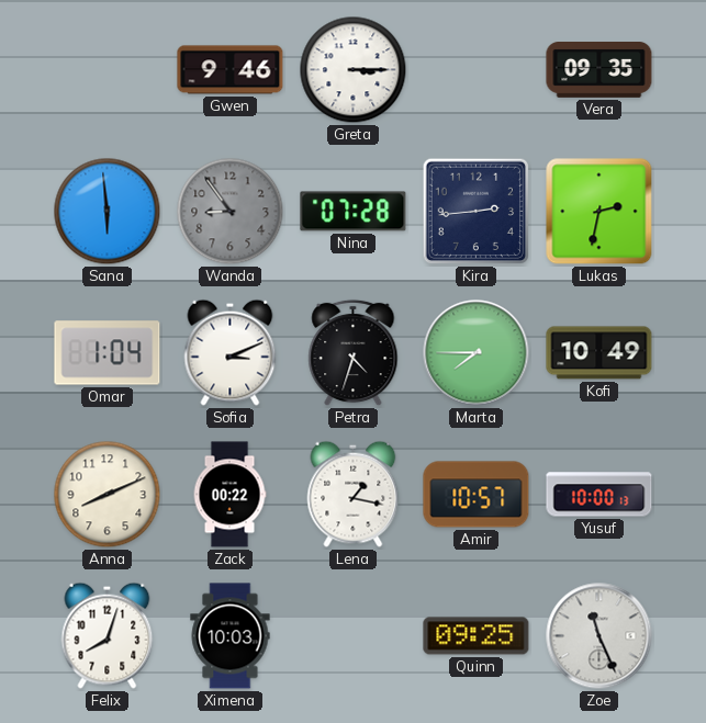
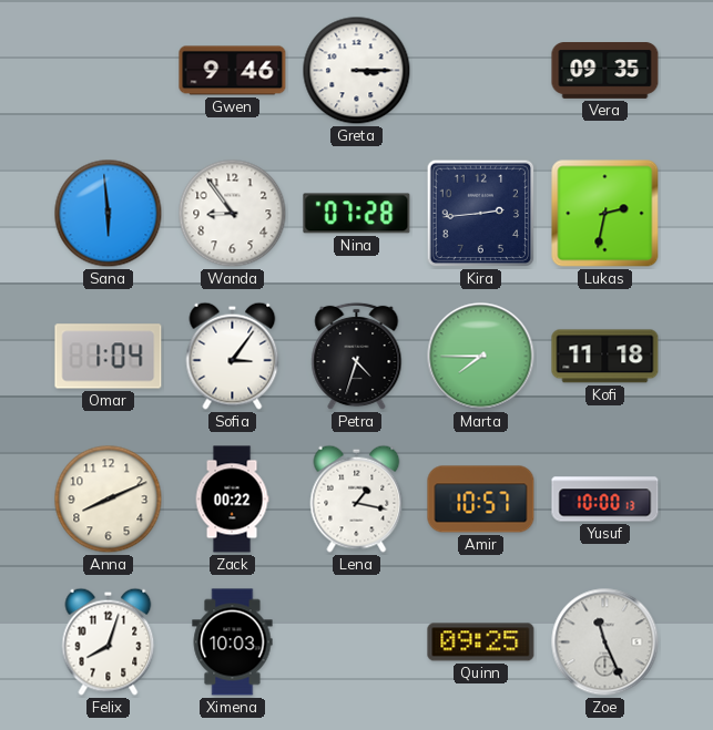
Wanda dial: grey -> white (233, 214)
Sofia: 3:11 -> 3:06 (233, 356)
Kofi: 10:49 -> 11:18 (605, 357)
